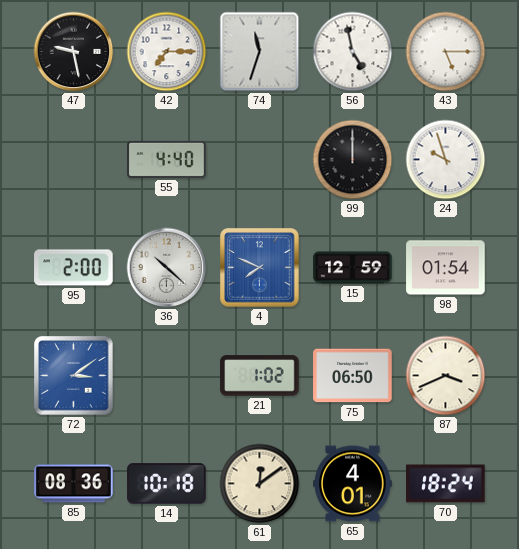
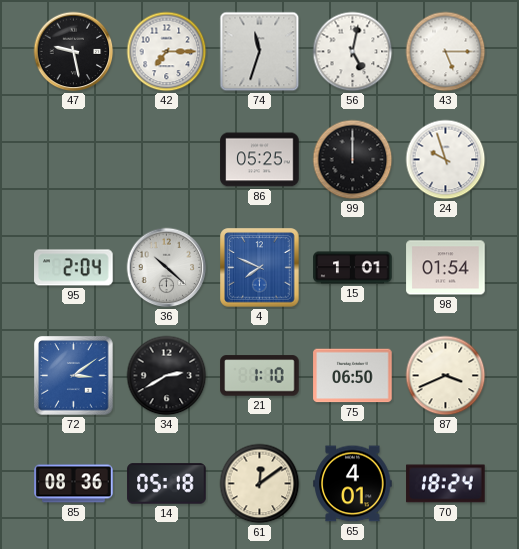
56: 4:58 -> 5:02 (353, 52)
55: 4:40 -> none (167, 159)
86: none -> 05:25 (260, 160)
95: 2:00 -> 2:04 (74, 268)
15: 12:59 -> 1:01 (353, 268)
34: none -> 2:40 (167, 376)
21: 1:02 -> 1:10 (260, 376)
14: 10:18 -> 05:18 (167, 484)
